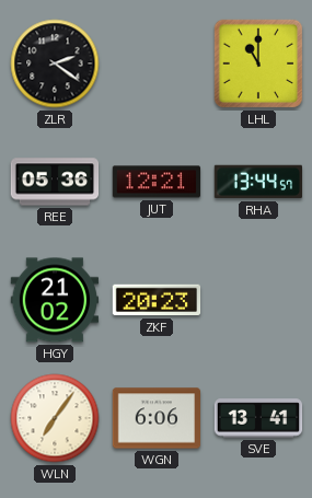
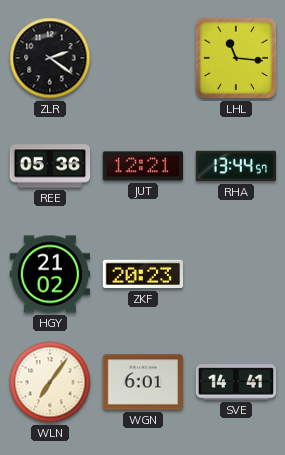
LHL: 11:00 -> 11:16 (236, 58)
WGN: 6:06 -> 6:01 (143, 382)
SVE: 13:41 -> 14:41 (236, 382)
